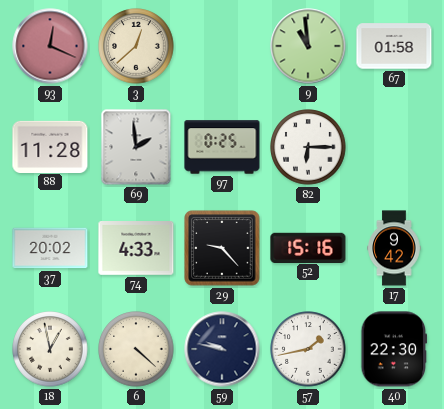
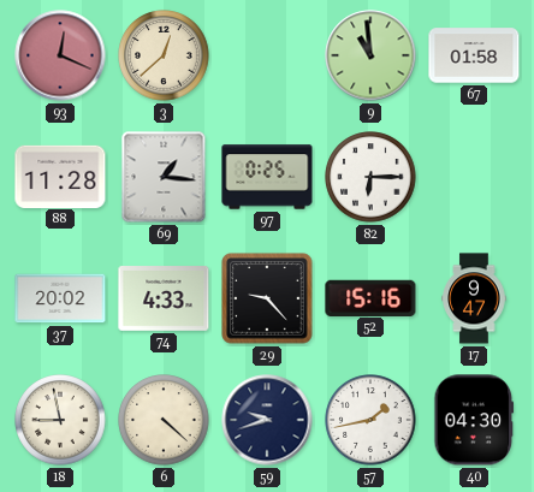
69: 1:59 -> 1:16 (164, 177)
17: 9:42 -> 9:47 (474, 298)
18: 12:58 -> 8:58 (60, 420)
59: 9:47 -> 9:42 (267, 420)
40: 22:30 -> 04:30 (474, 420)
